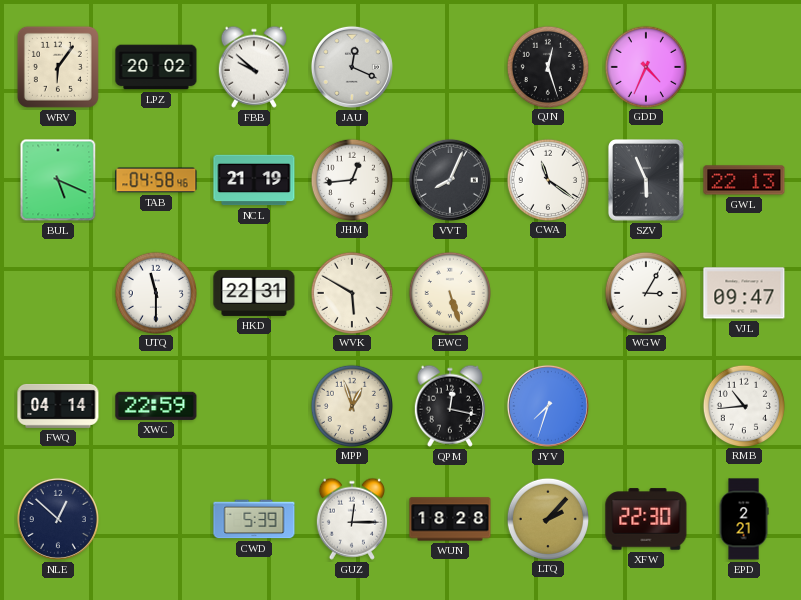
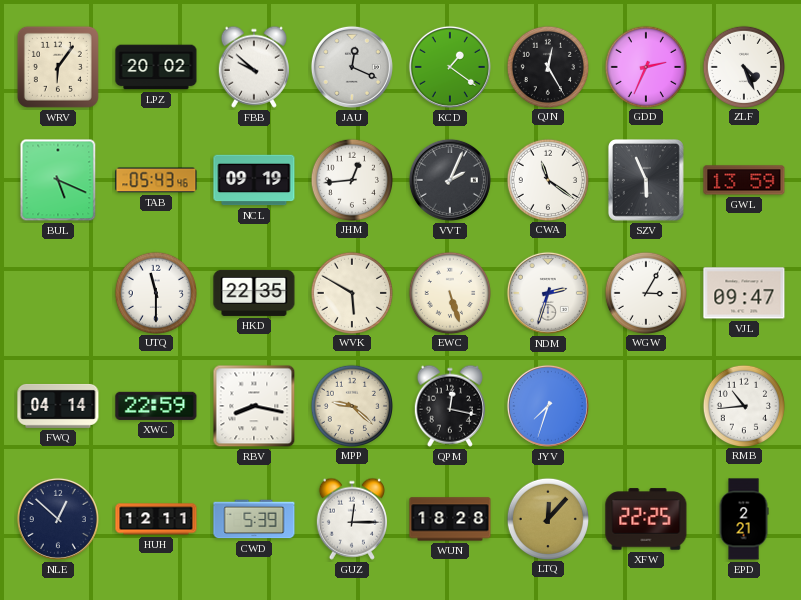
KCD: none -> 1:21 (450, 67)
QJN: 12:27 -> 12:25 (547, 66)
GDD: 4:34 -> 2:34 (645, 66)
ZLF: none -> 4:26 (743, 66)
TAB: 04:58 -> 05:43 (156, 180)
NCL: 21:19 -> 09:19 (254, 180)
VVT: 8:04 -> 2:04 (450, 180)
GWL: 22:13 -> 13:59 (744, 180)
HKD: 22:31 -> 22:35 (254, 293)
NDM: none -> 2:33 (548, 293)
RBV: none -> 8:17 (254, 406)
MPP: 12:57 -> 9:22 (351, 405)
HUH: none -> 12:11 (156, 519)
LTQ: 2:07 -> 12:07 (547, 518)
XFW: 22:30 -> 22:25 (646, 519)
